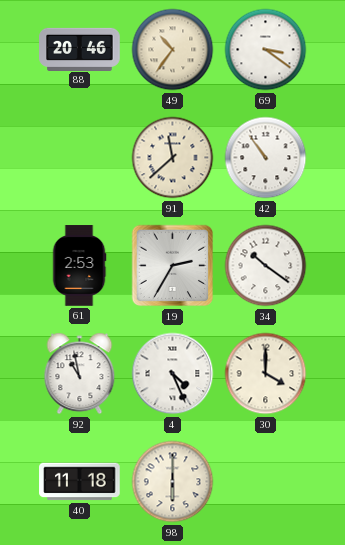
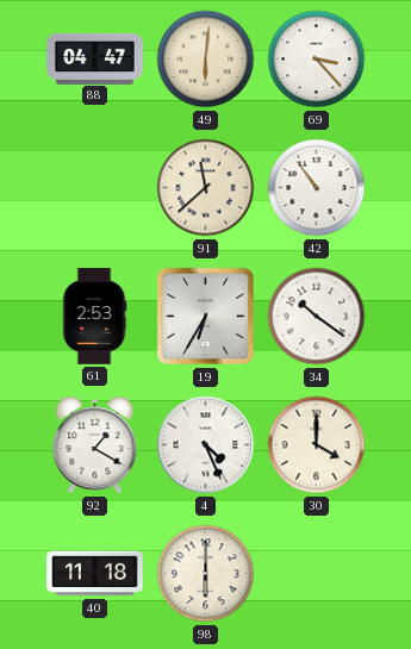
88: 20:46 -> 04:47 (95, 58)
49: 10:36 -> 6:01 (206, 60)
69: 3:21 -> 3:23 (317, 60)
19: 2:35 -> 6:35 (206, 317)
92: 10:58 -> 1:20 (95, 445)
